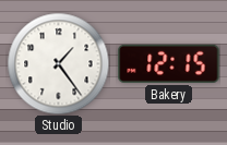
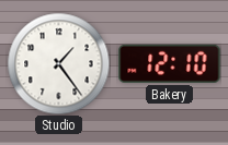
Bakery: 12:15 -> 12:10 (170, 63)
